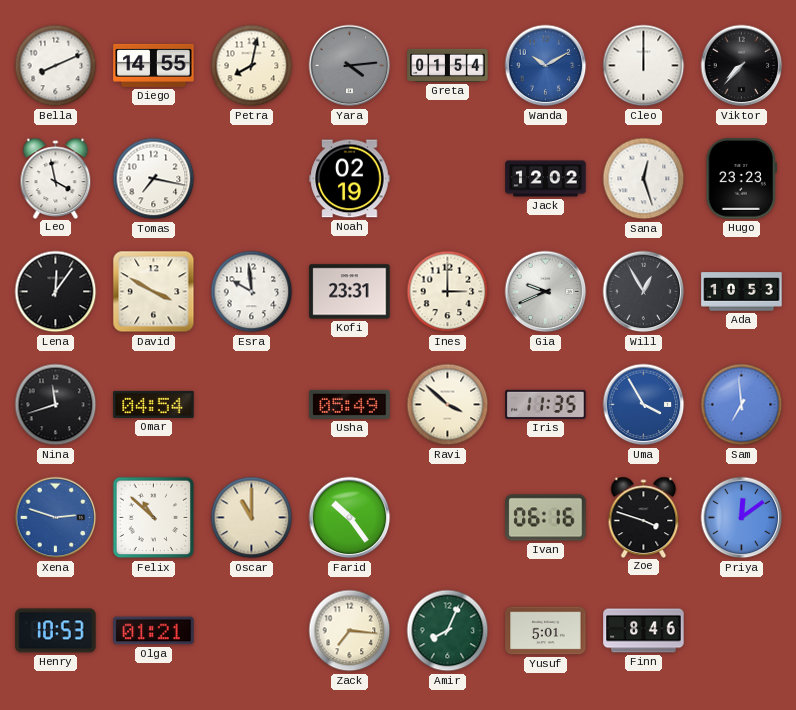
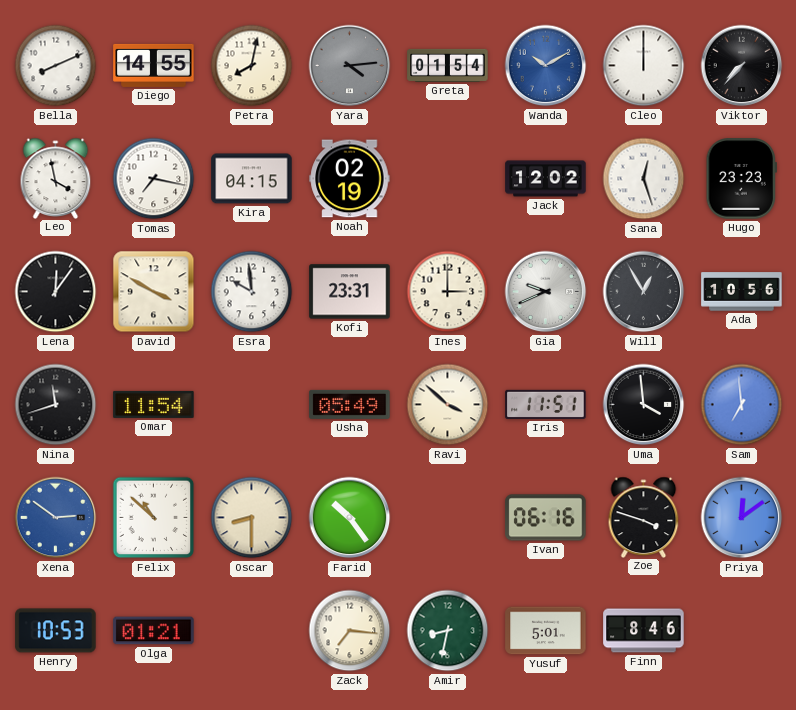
Kira: none -> 04:15 (252, 179)
Ada: 10:53 -> 10:56 (742, 292)
Omar: 04:54 -> 11:54 (154, 404)
Iris: 11:35 -> 11:51 (546, 404)
Uma: 3:55 -> 3:59 (644, 405)
Uma dial: blue -> black (644, 405)
Xena: 2:48 -> 2:51 (56, 518)
Oscar: 11:00 -> 8:30 (252, 518)
Amir: 8:04 -> 8:32 (448, 631)
